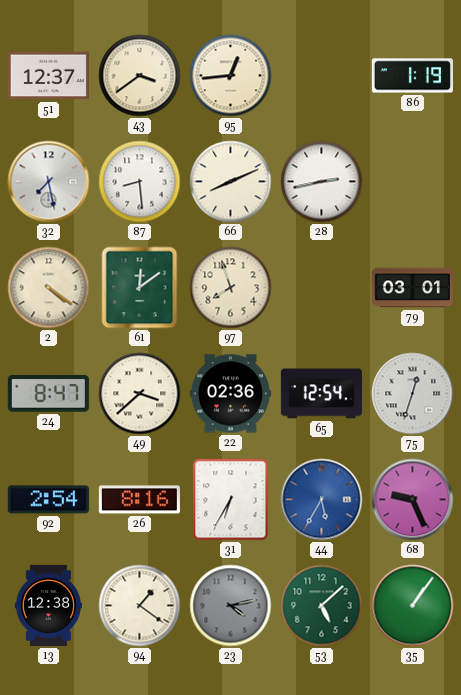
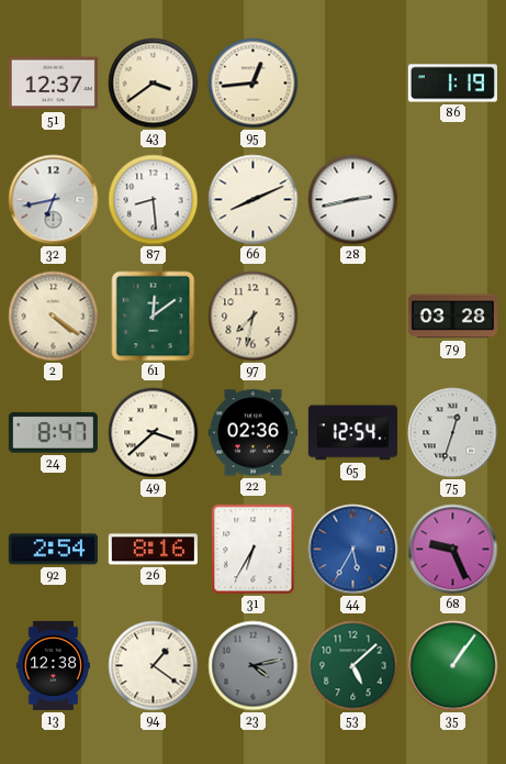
32: 7:28 -> 6:43 (54, 200)
97: 7:57 -> 7:32 (254, 317)
79: 03:01 -> 03:28 (452, 317)
